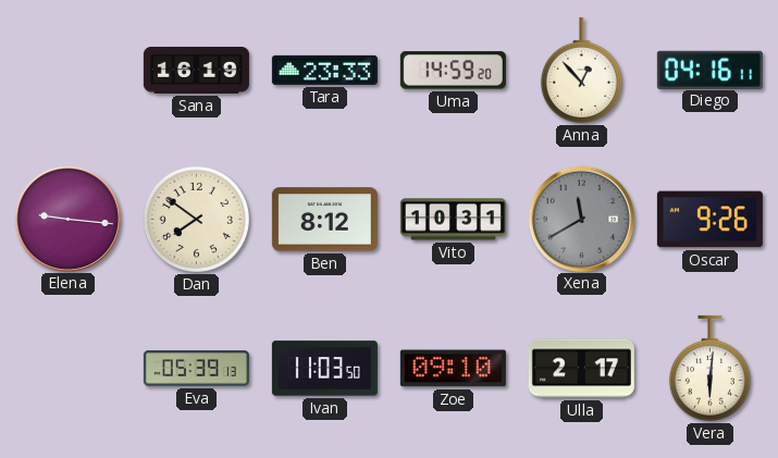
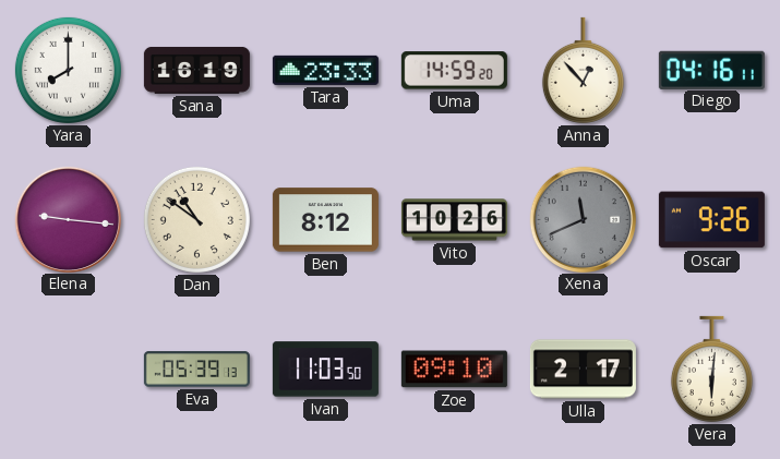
Yara: none -> 8:00 (68, 70)
Dan: 7:51 -> 10:51 (196, 219)
Vito: 10:31 -> 10:26 (454, 220)
Xena: 11:40 -> 11:41 (583, 219)
